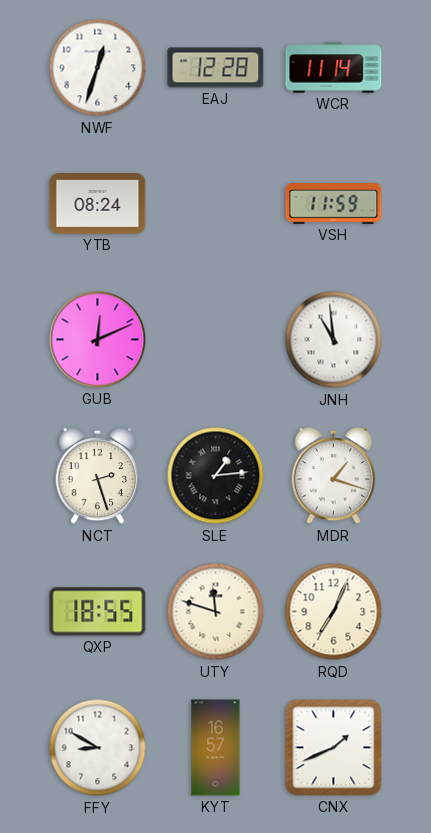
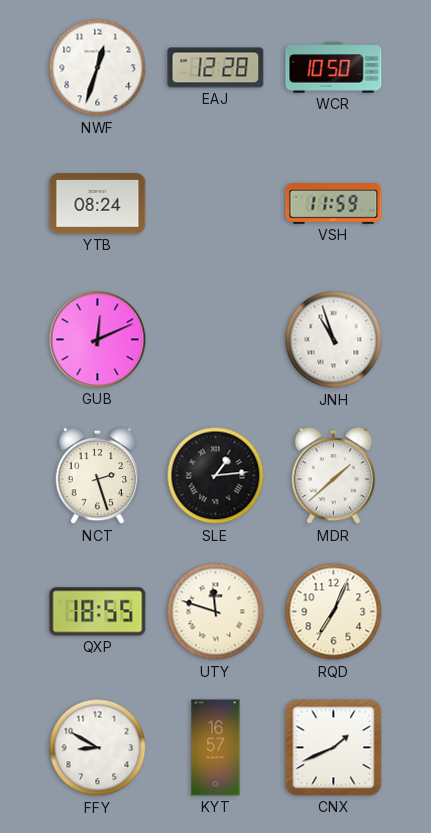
WCR: 11:14 -> 10:50 (334, 68)
JNH: 10:59 -> 10:57 (334, 340)
MDR: 1:18 -> 1:38 (334, 476)
